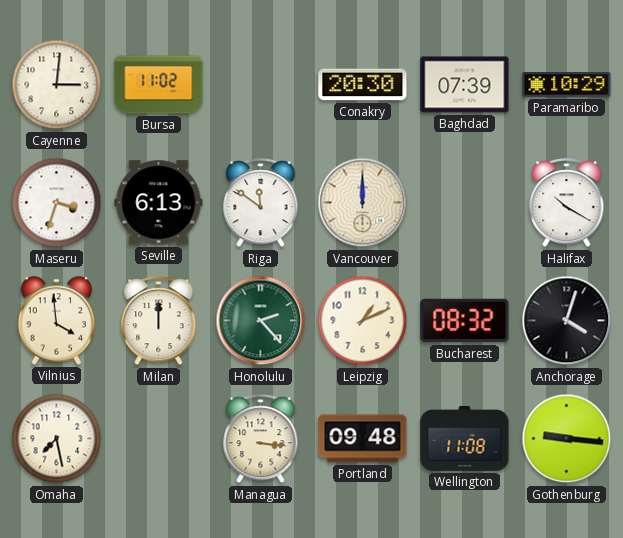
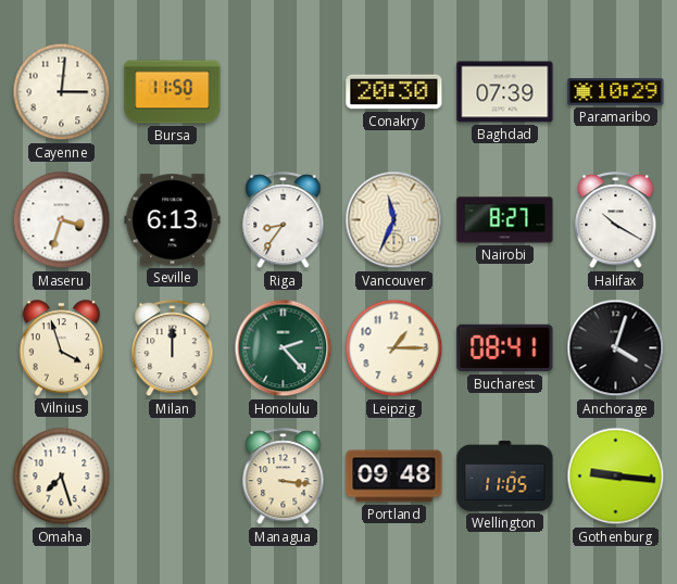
Bursa: 11:02 -> 11:50 (173, 92)
Riga: 11:51 -> 8:36 (284, 220)
Vancouver: 12:00 -> 11:34 (394, 220)
Nairobi: none -> 8:27 (505, 220)
Vilnius: 3:59 -> 3:57 (62, 348)
Leipzig: 1:11 -> 1:15 (394, 348)
Bucharest: 08:32 -> 08:41 (505, 348)
Omaha: 7:28 -> 7:27 (62, 477)
Wellington: 11:08 -> 11:05 (505, 475)
